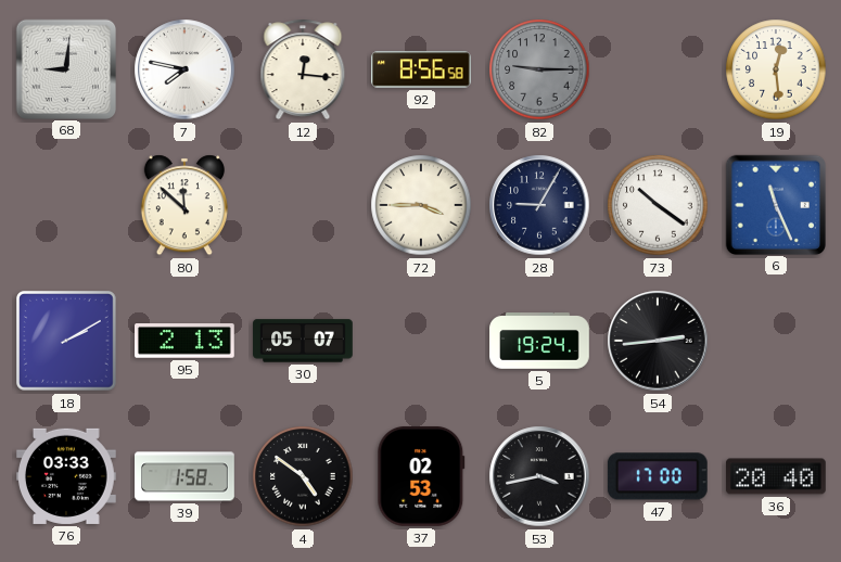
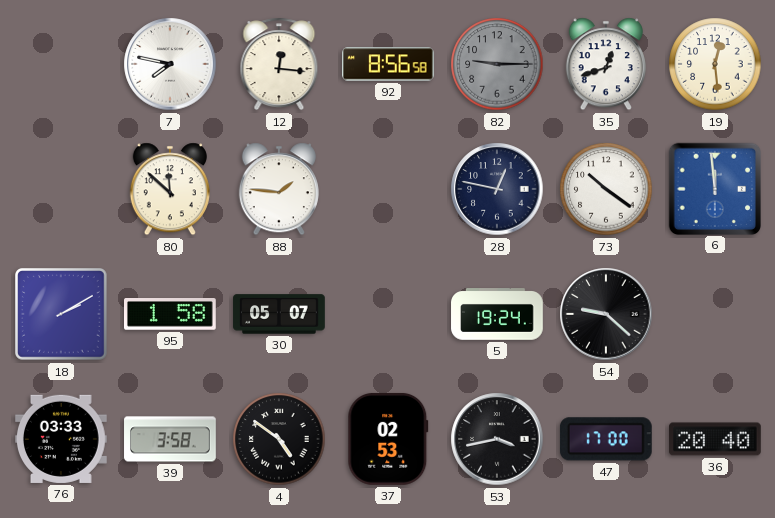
68: 9:01 -> none (65, 68)
35: none -> 12:42 (606, 64)
88: none -> 1:46 (279, 189)
72: 3:45 -> none (421, 205)
28: 9:05 -> 12:47 (497, 189)
6: 11:26 -> 11:59 (714, 188)
95: 2:13 -> 1:58 (171, 315)
54: 2:44 -> 9:22 (606, 314)
39: 1:58 -> 3:58 (170, 439)
